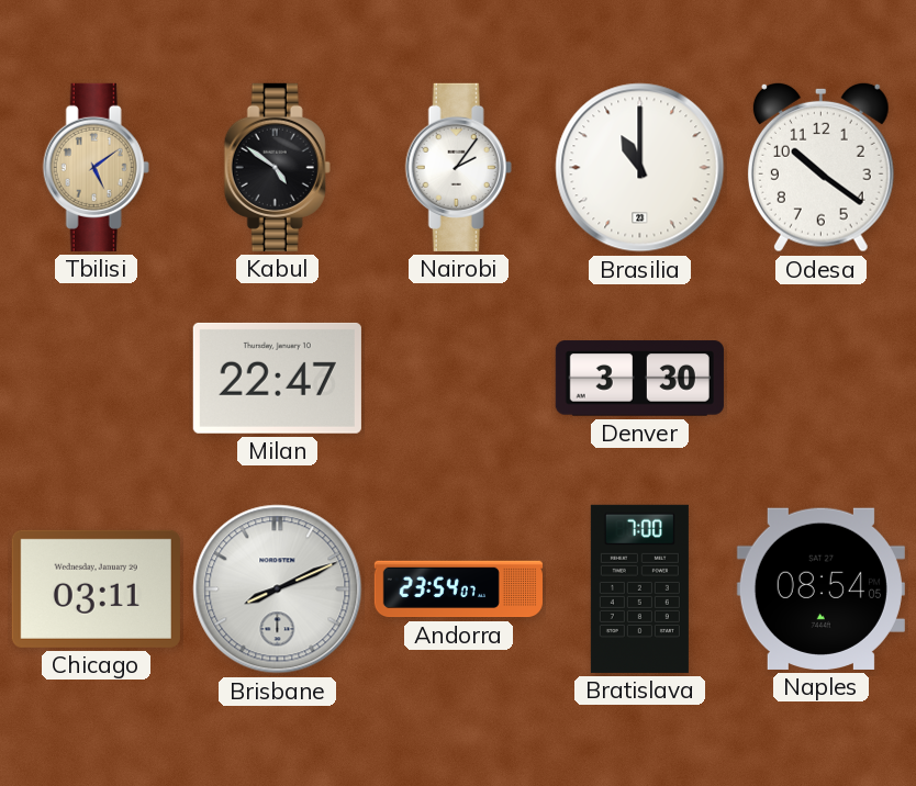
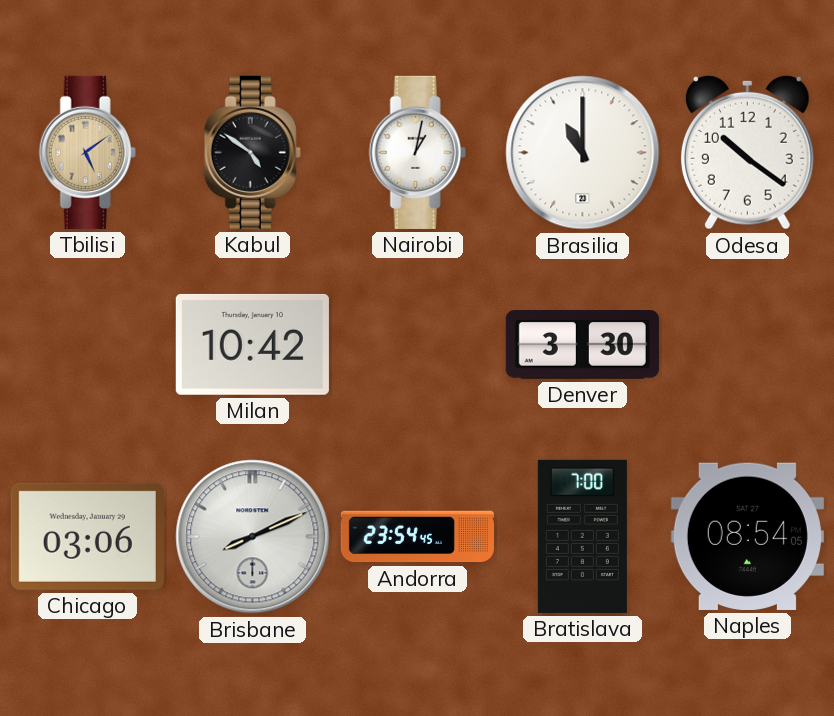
Nairobi: 2:06 -> 1:02 (417, 152)
Milan: 22:47 -> 10:42 (252, 344)
Chicago: 03:11 -> 03:06 (87, 536)
Andorra: 23:54:07 -> 23:54:45 (417, 537)
